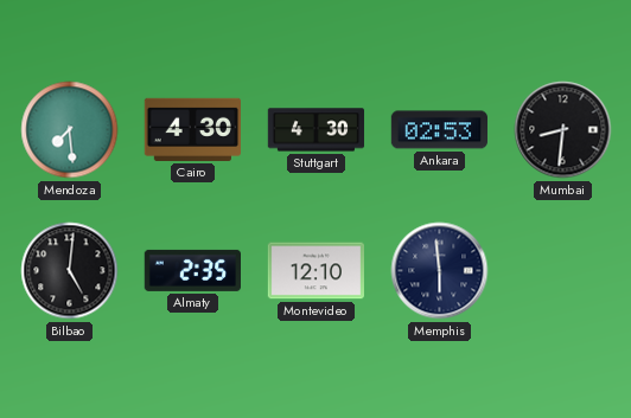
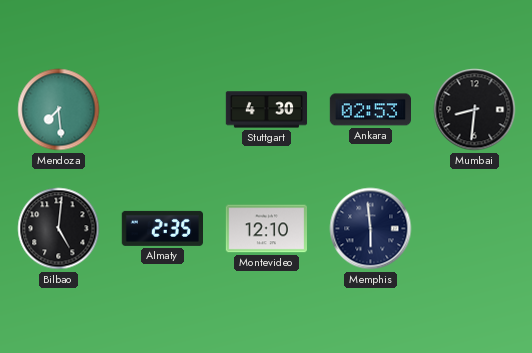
Cairo: 4:30 -> none (192, 129)
